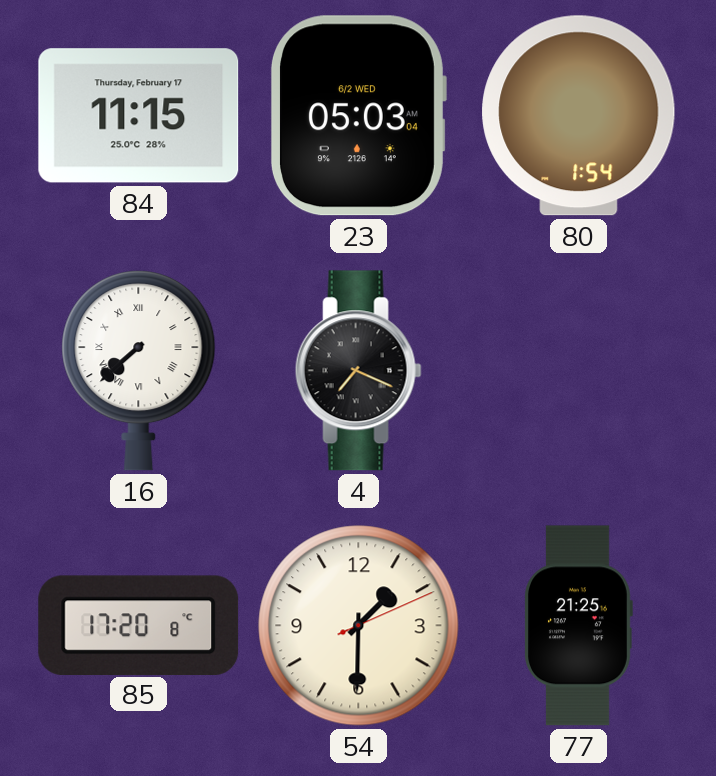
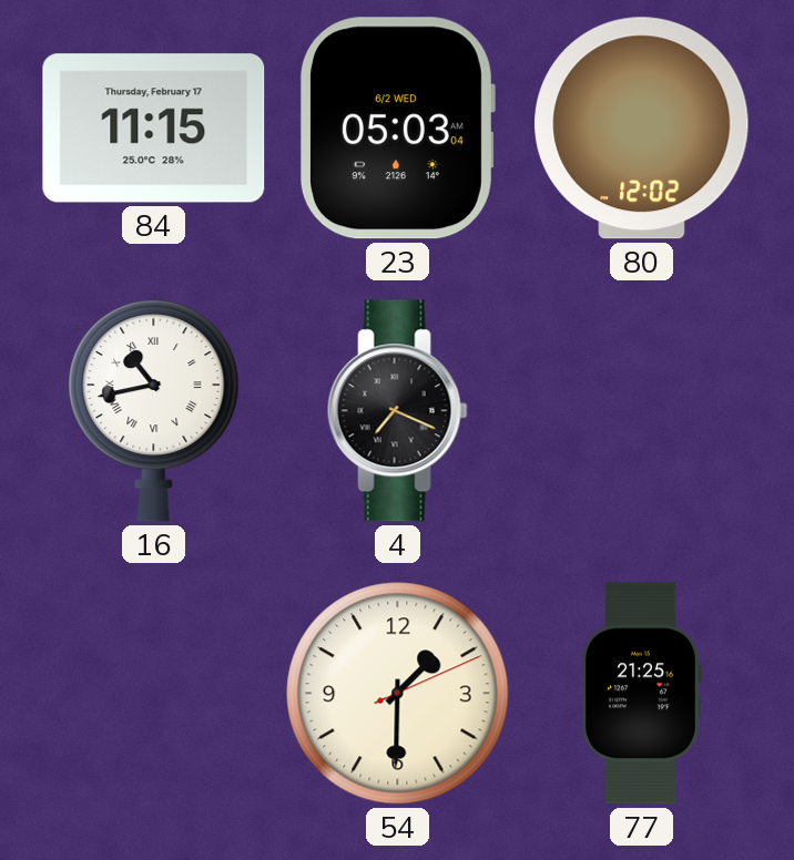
80: 1:54 -> 12:02 (642, 129)
16: 7:38 -> 10:43 (154, 410)
85: 17:20 -> none (139, 625)
